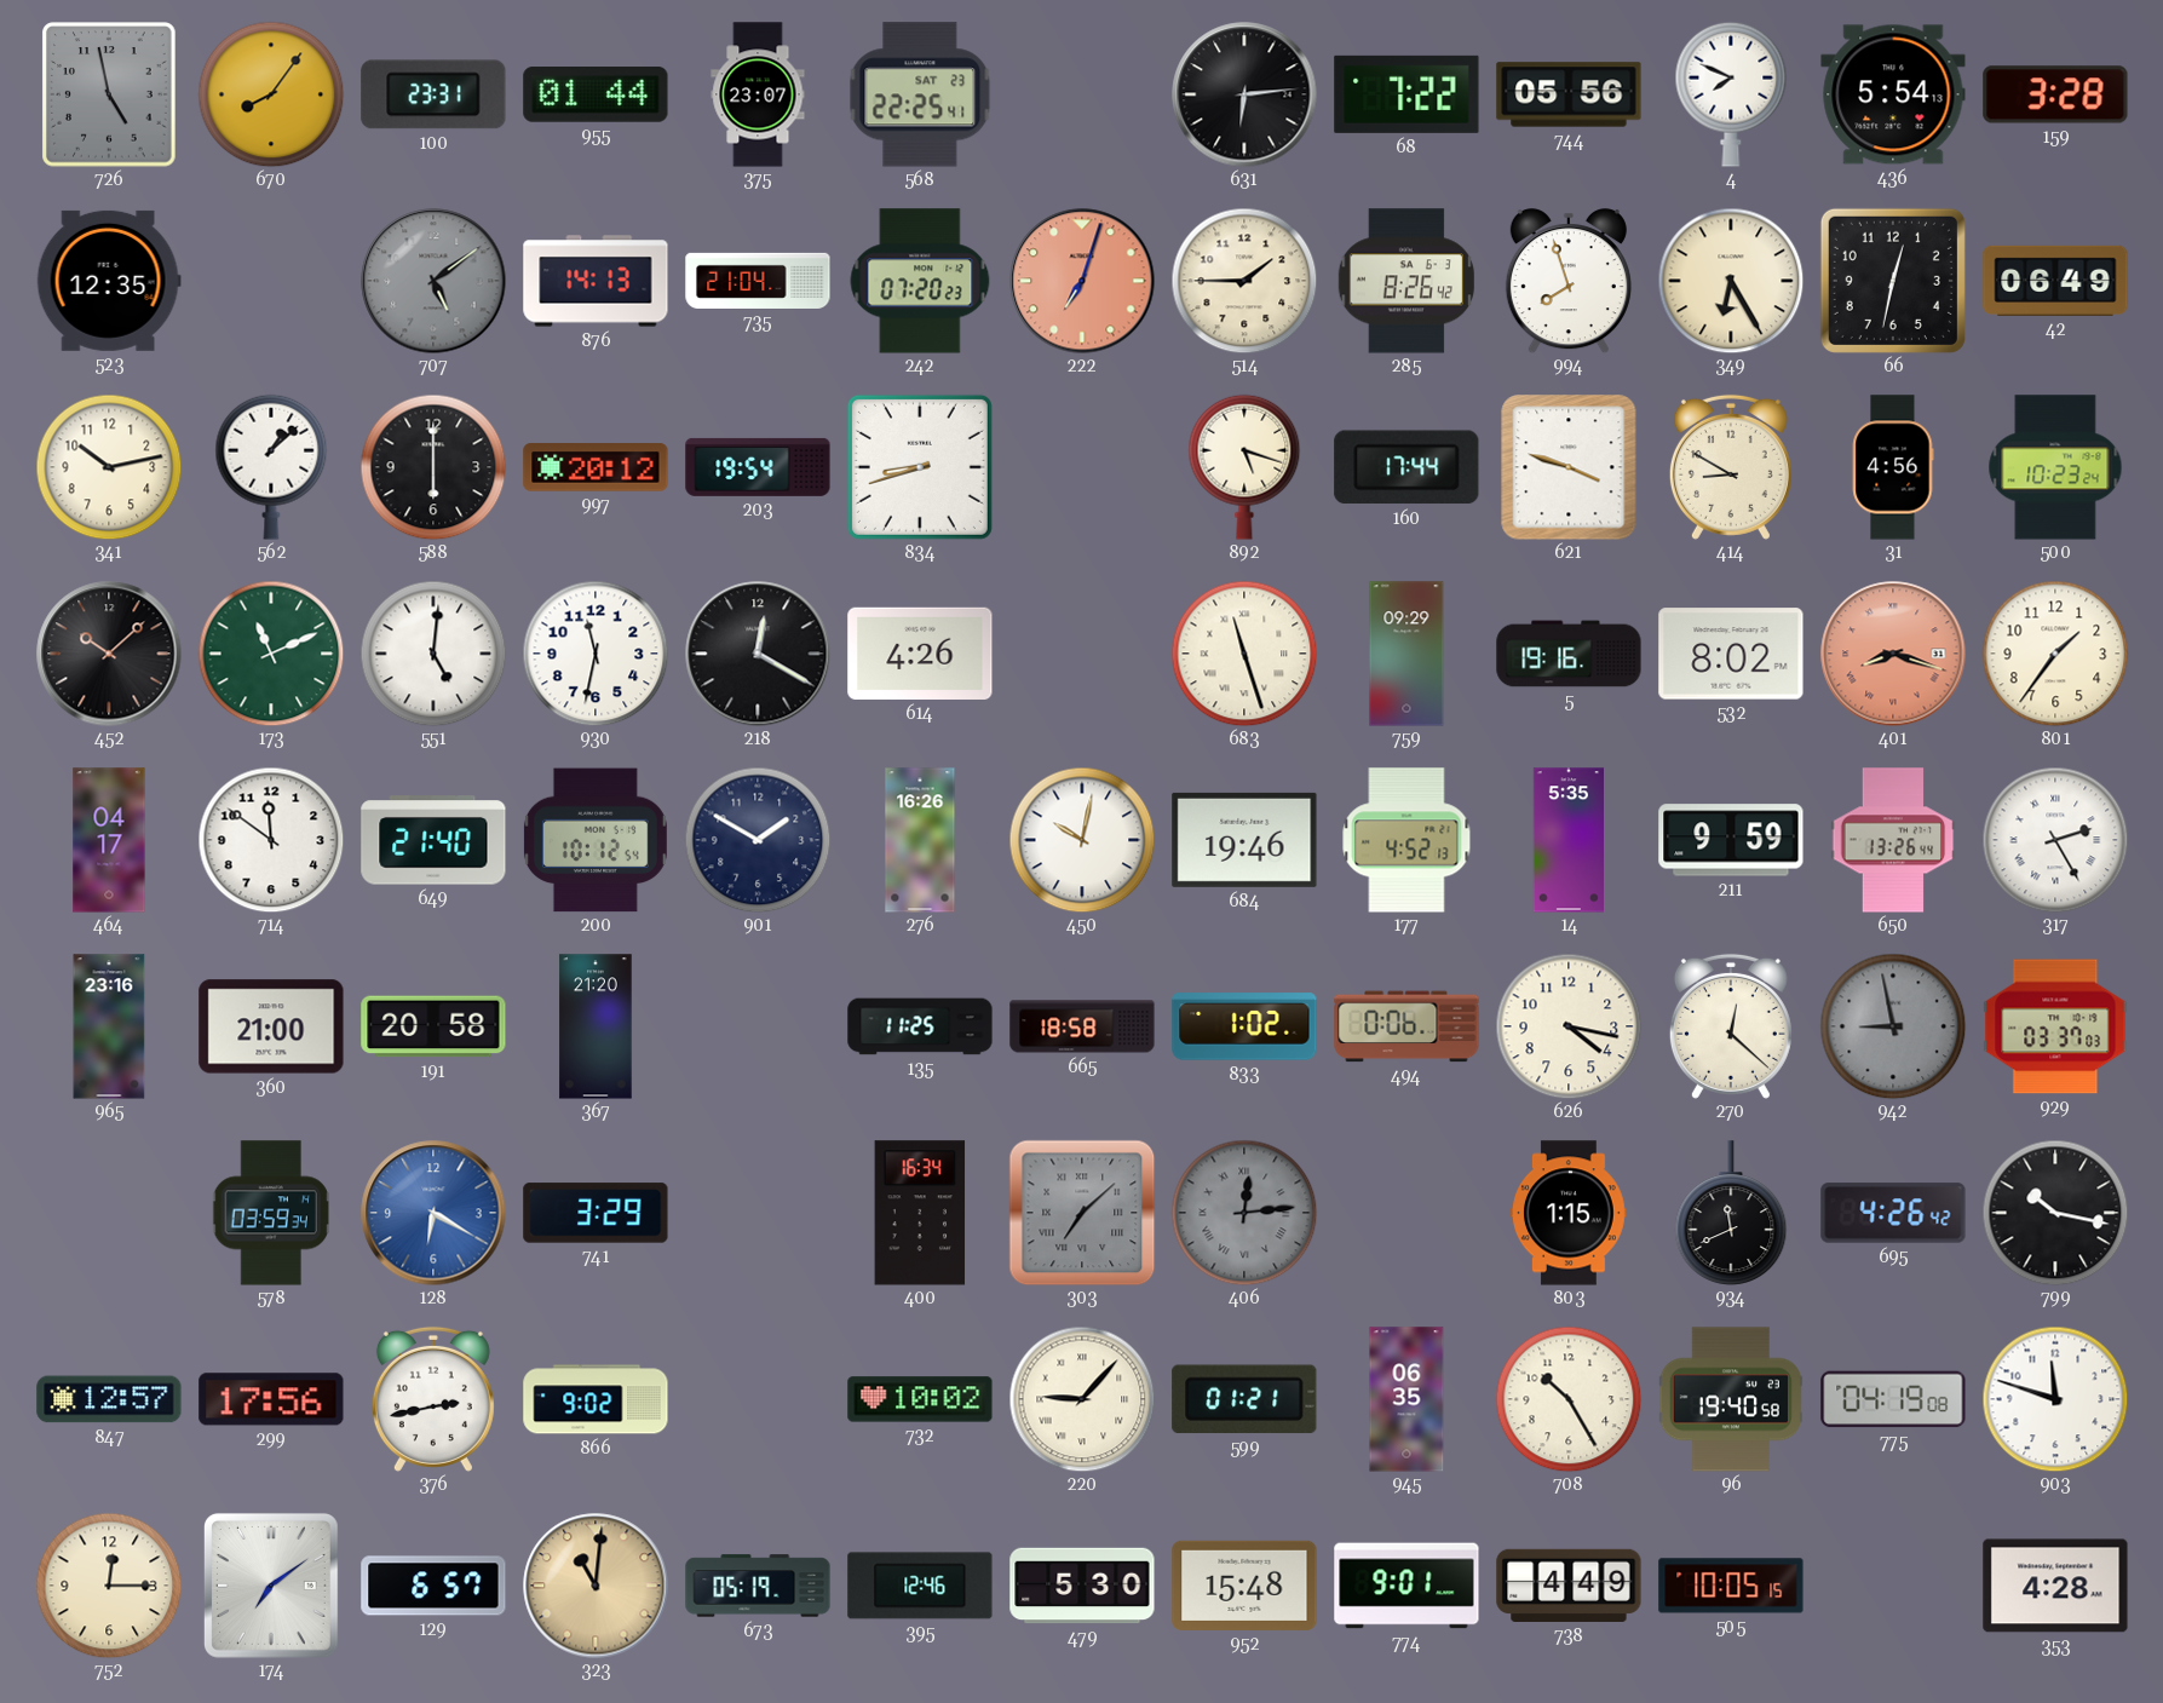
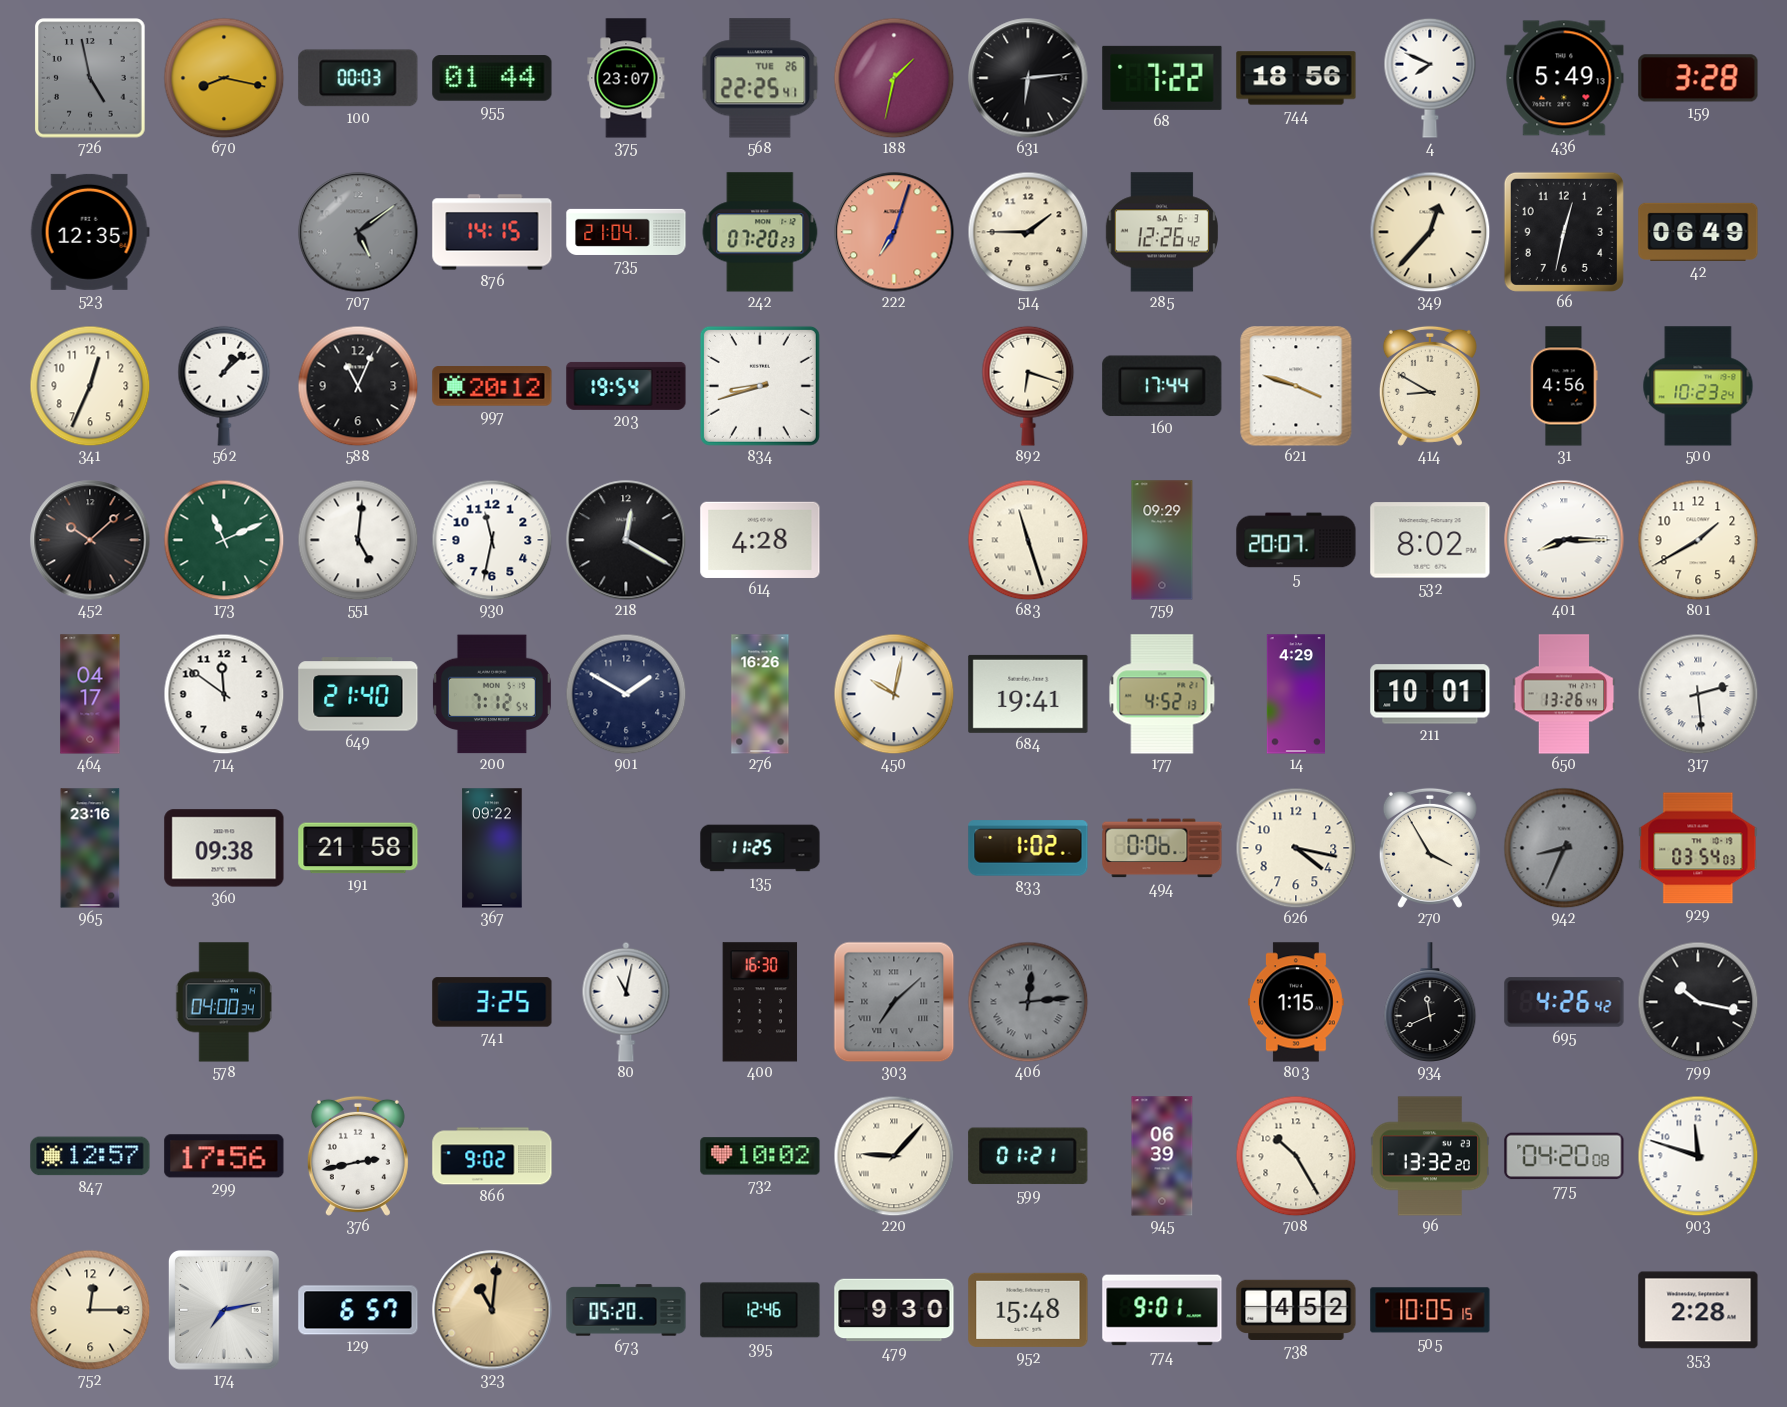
670: 8:06 -> 8:17 (224, 78)
100: 23:31 -> 00:03 (358, 78)
568 date: SAT 23 -> TUE 26 (760, 78)
188: none -> 1:32 (894, 78)
744: 05:56 -> 18:56 (1296, 78)
436: 5:54 -> 5:49 (1564, 78)
876: 14:13 -> 14:15 (492, 232)
285: 8:26 -> 12:26 (1162, 232)
994: 7:57 -> none (1569, 281)
349: 6:25 -> 12:37 (1430, 232)
341: 10:13 -> 12:34 (90, 386)
588: 6:00 -> 11:04 (358, 386)
892: 5:18 -> 6:18 (1028, 386)
614: 4:26 -> 4:28 (760, 540)
5: 19:16 -> 20:07 (1296, 540)
401: 8:18 -> 8:15 (1564, 540)
401 dial: salmon -> white (1564, 540)
801: 1:36 -> 1:40 (1698, 540)
200: 10:12 -> 7:12 (492, 694)
684: 19:46 -> 19:41 (1028, 694)
14: 5:35 -> 4:29 (1295, 694)
211: 9:59 -> 10:01 (1430, 694)
317: 2:25 -> 2:29 (1698, 694)
360: 21:00 -> 09:38 (224, 848)
191: 20:58 -> 21:58 (358, 848)
367: 21:20 -> 09:22 (492, 848)
665: 18:58 -> none (1082, 1026)
270: 12:22 -> 3:55 (1430, 848)
942: 8:58 -> 8:34 (1564, 848)
929: 03:37 -> 03:54 (1698, 848)
578: 03:59 -> 04:00 (224, 1002)
128: 6:20 -> none (433, 1213)
741: 3:29 -> 3:25 (492, 1002)
80: none -> 11:02 (626, 1002)
400: 16:34 -> 16:30 (760, 1002)
945: 06:35 -> 06:39 (1162, 1156)
96: 19:40 -> 13:32 (1429, 1156)
775: 04:19 -> 04:20 (1564, 1156)
174: 7:09 -> 7:13 (224, 1310)
673: 05:19 -> 05:20 (626, 1310)
479: 5:30 -> 9:30 (894, 1310)
738: 4:49 -> 4:52 (1296, 1310)
353: 4:28 -> 2:28 (1698, 1310)
